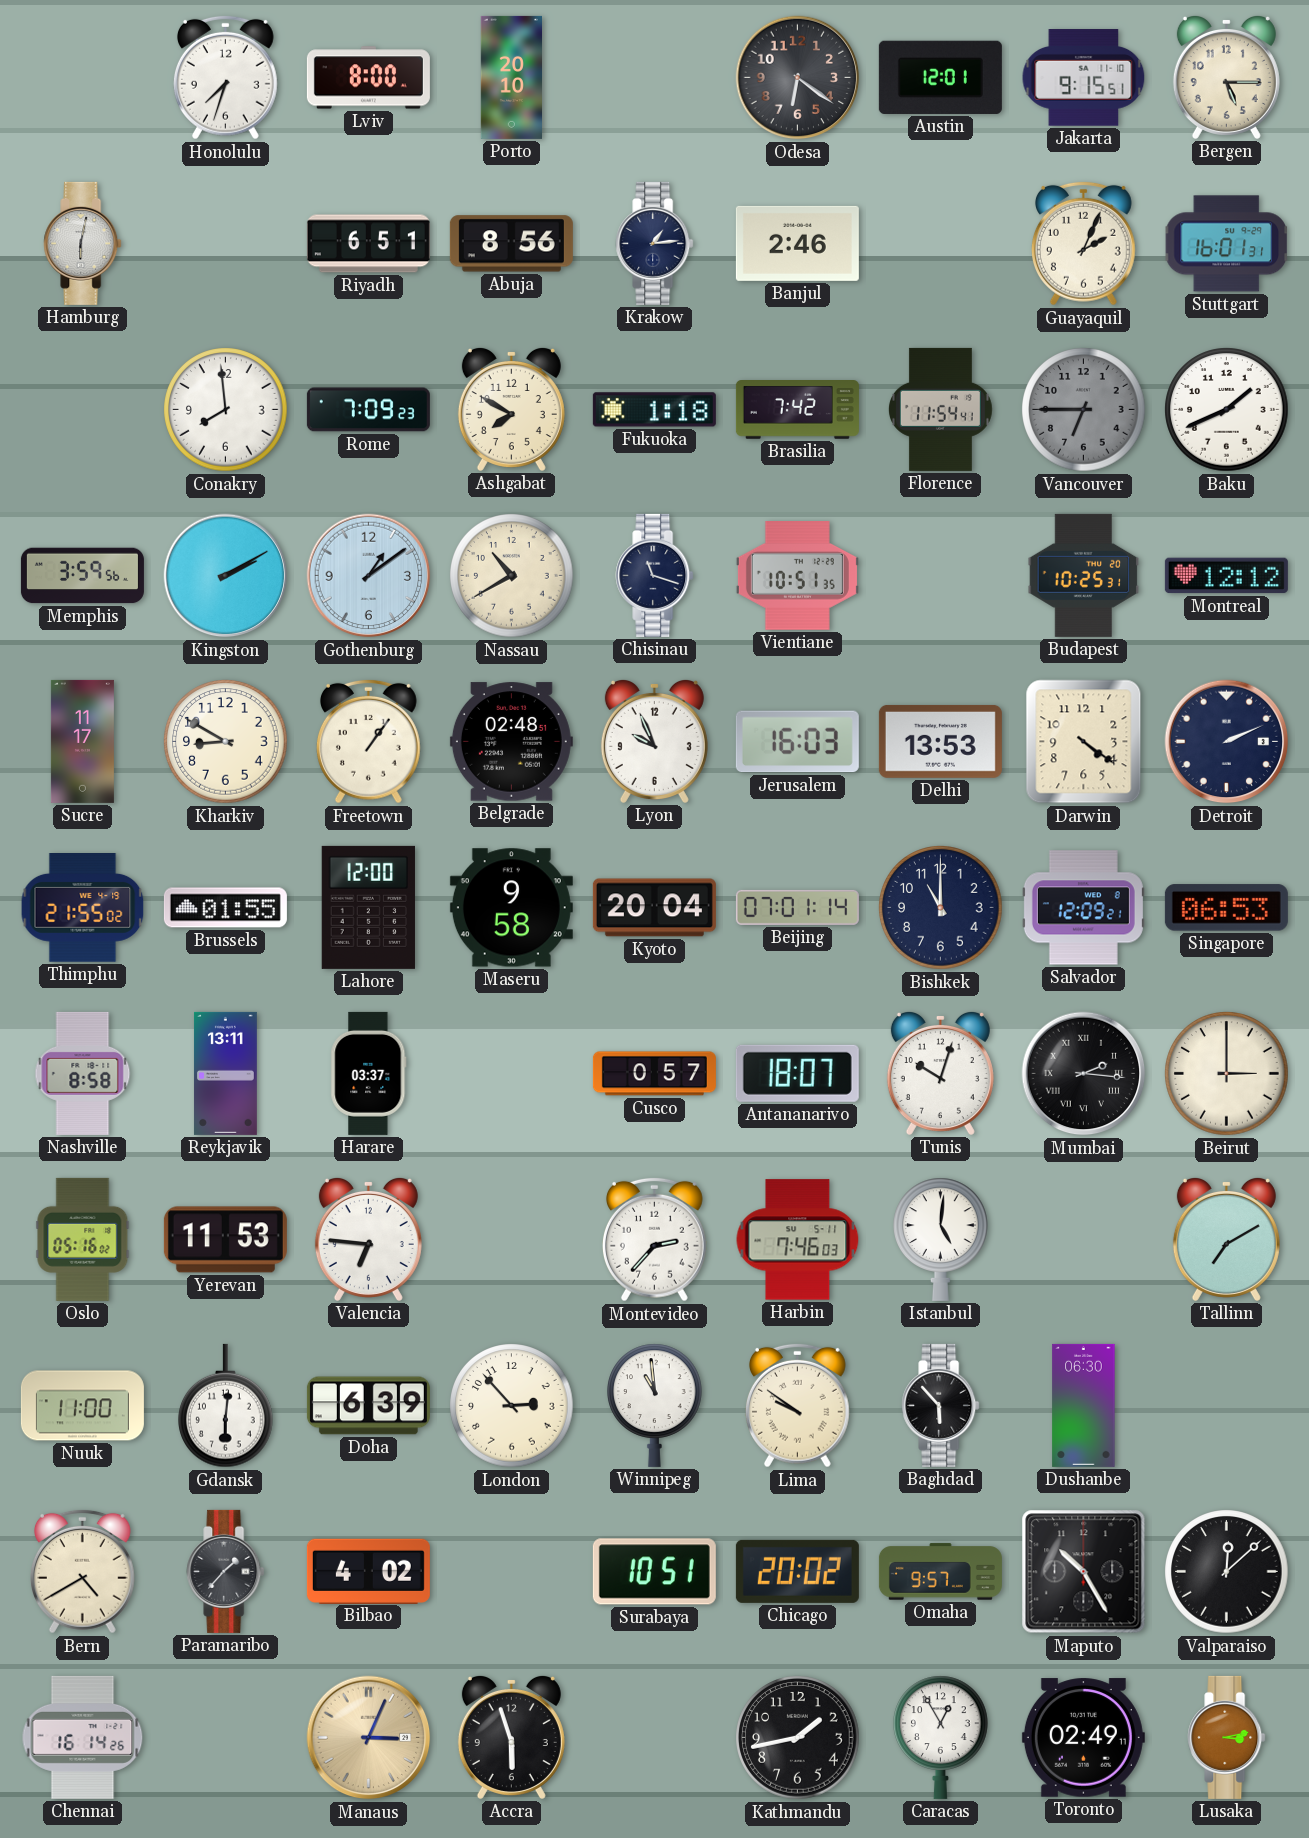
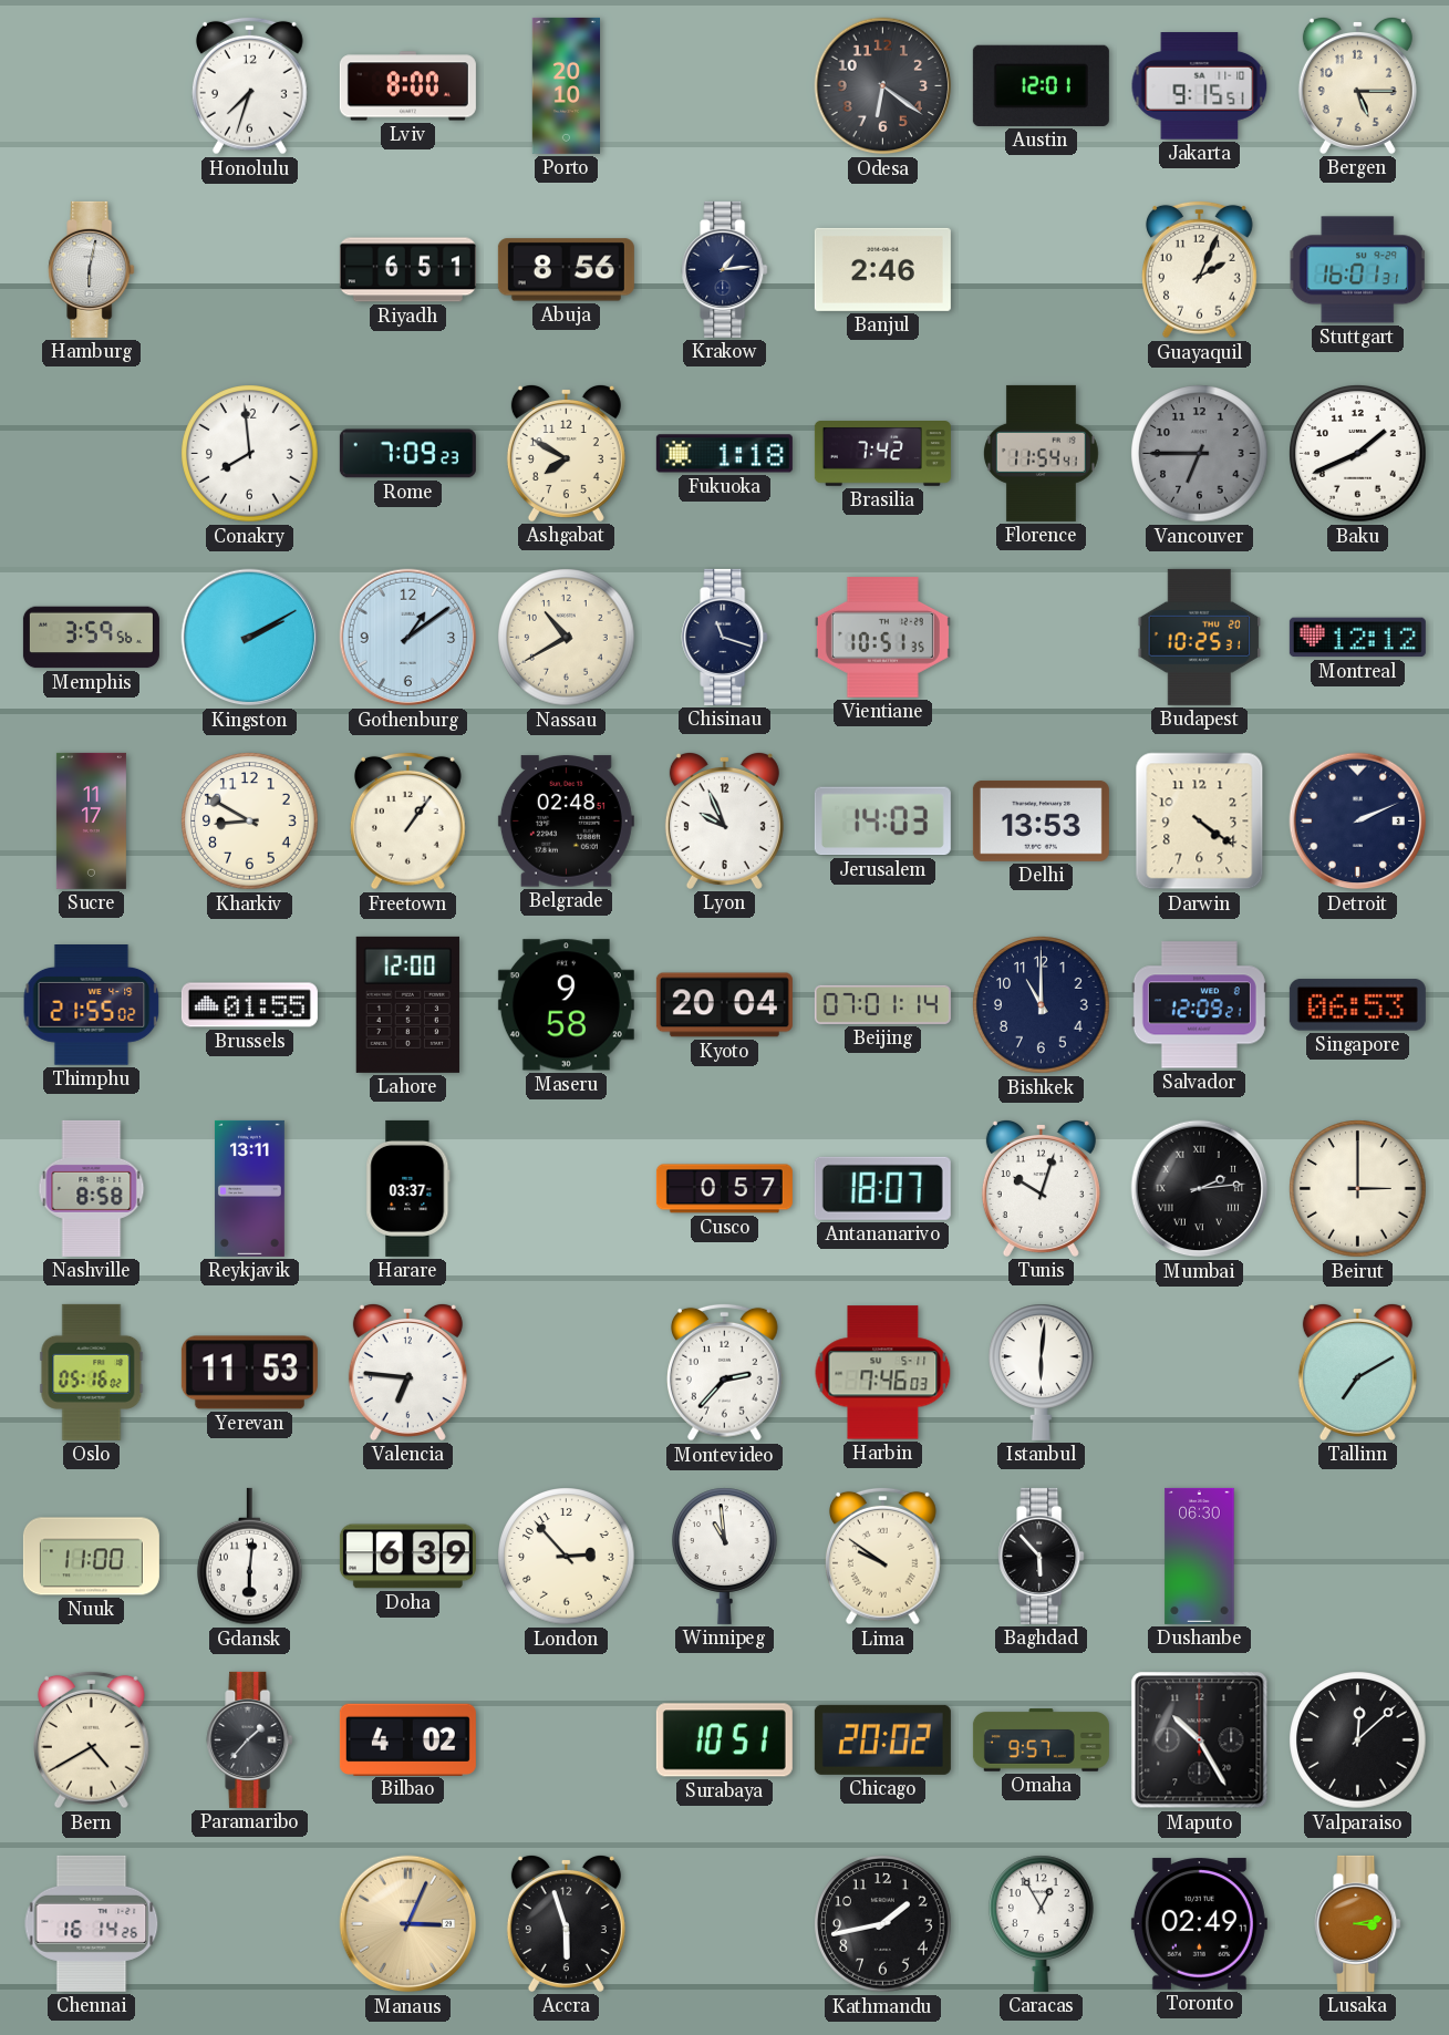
Jerusalem: 16:03 -> 14:03 (882, 822)
Mumbai: 2:16 -> 2:14 (1200, 1189)
Istanbul: 5:01 -> 6:01 (1042, 1372)
